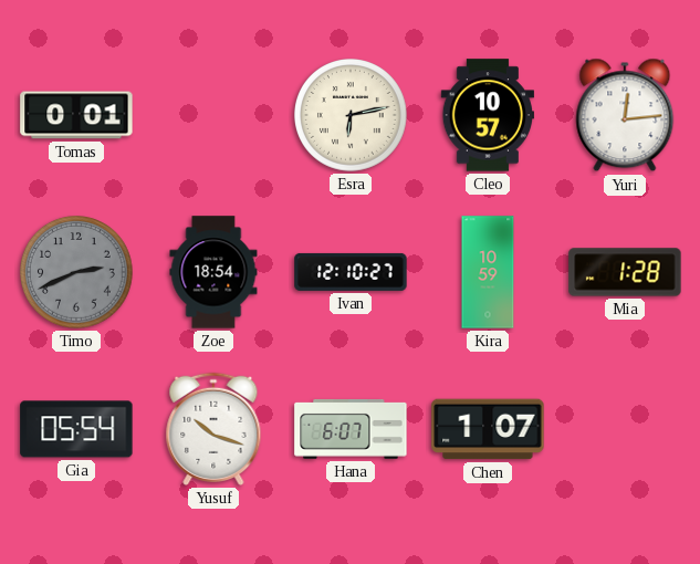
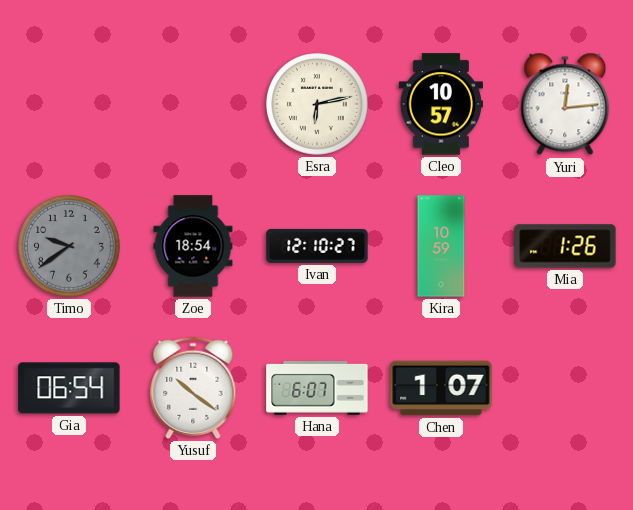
Tomas: 0:01 -> none (76, 115)
Timo: 2:41 -> 9:39 (70, 247)
Mia: 1:28 -> 1:26 (565, 246)
Gia: 05:54 -> 06:54 (69, 388)
Yusuf: 10:18 -> 10:21 (193, 388)
